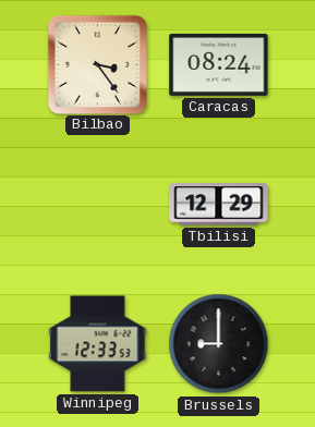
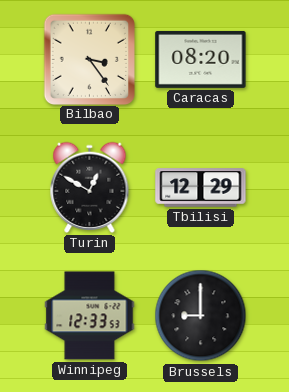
Caracas: 08:24 -> 08:20 (201, 59)
Turin: none -> 12:50 (90, 187)
